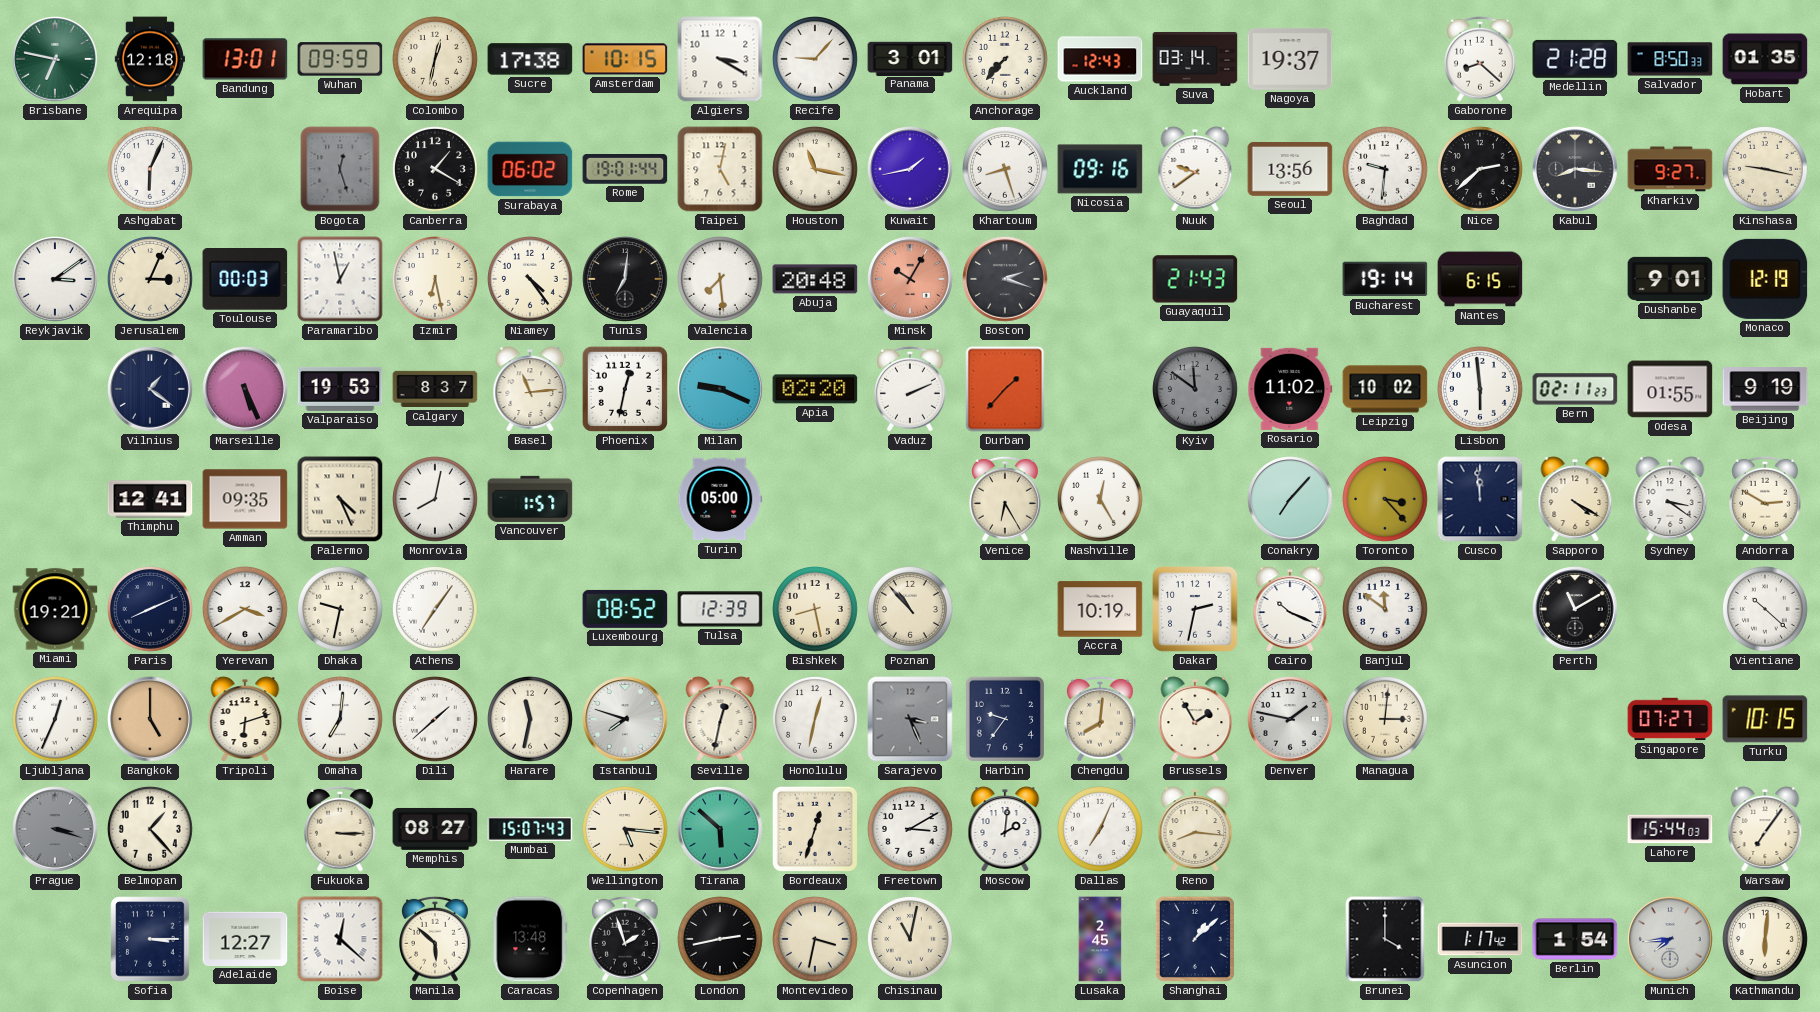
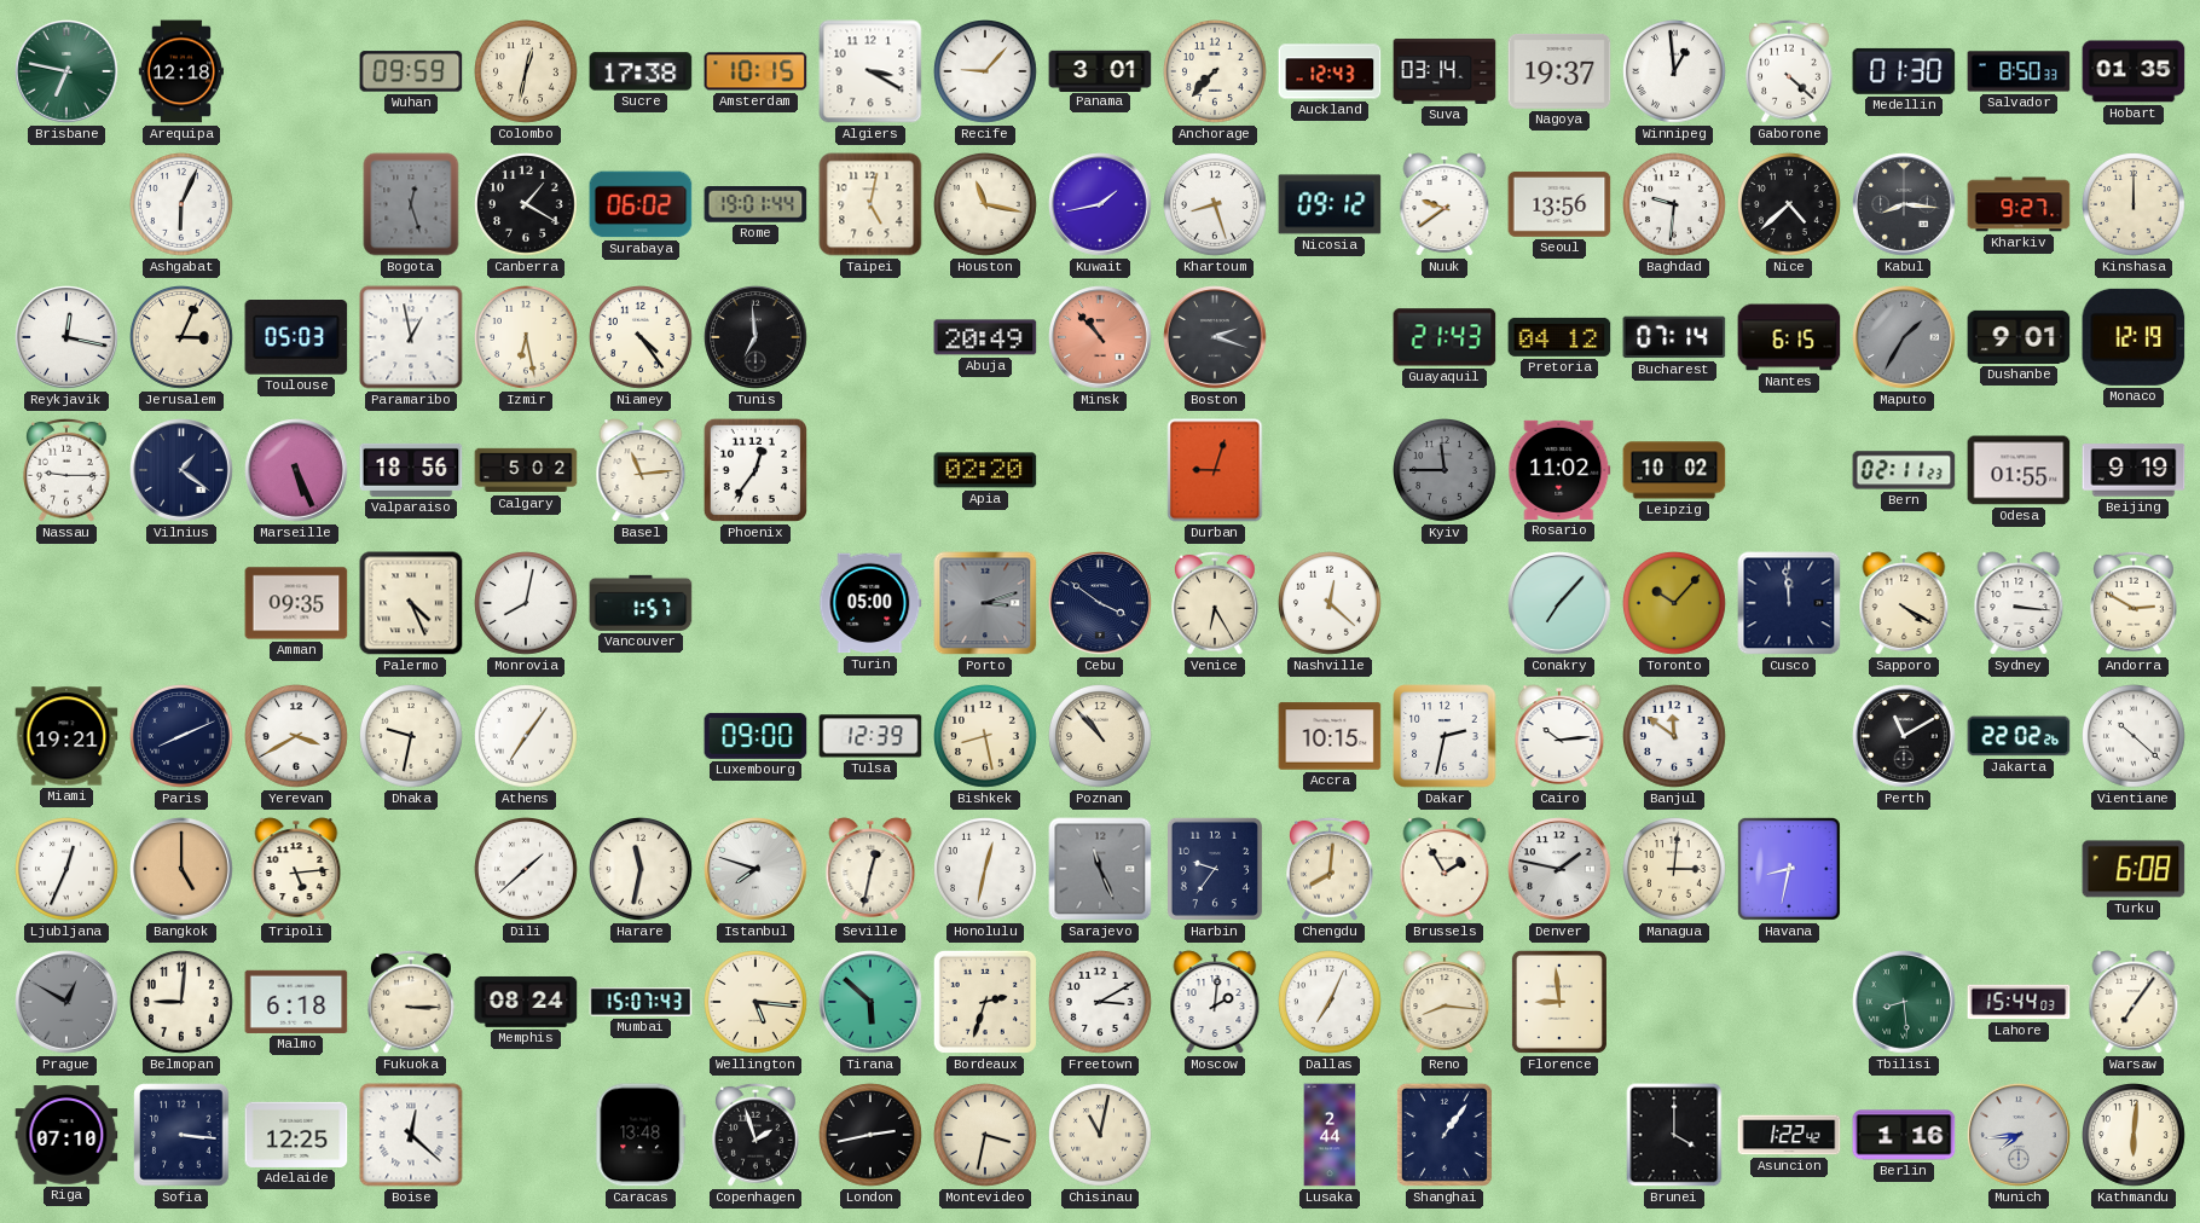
Bandung: 13:01 -> none (245, 59)
Winnipeg: none -> 12:59 (1675, 73)
Gaborone: 8:22 -> 4:22 (1790, 71)
Medellin: 21:28 -> 01:30 (1904, 71)
Nicosia: 09:16 -> 09:12 (1330, 204)
Nice: 2:38 -> 4:38 (1790, 205)
Kinshasa: 9:17 -> 12:00 (2135, 205)
Reykjavik: 3:09 -> 12:17 (66, 337)
Toulouse: 00:03 -> 05:03 (296, 338)
Tunis: 7:01 -> 6:59 (755, 337)
Valencia: 7:29 -> none (721, 280)
Abuja: 20:48 -> 20:49 (985, 337)
Minsk: 10:05 -> 10:53 (1100, 337)
Pretoria: none -> 04:12 (1559, 337)
Bucharest: 19:14 -> 07:14 (1674, 337)
Maputo: none -> 1:35 (1904, 337)
Nassau: none -> 9:15 (68, 470)
Valparaiso: 19:53 -> 18:56 (411, 470)
Calgary: 8:37 -> 5:02 (526, 470)
Phoenix: 12:32 -> 12:36 (755, 470)
Milan: 9:19 -> none (720, 389)
Vaduz: 2:11 -> none (911, 389)
Durban: 1:37 -> 9:03 (1215, 470)
Kyiv: 11:51 -> 11:45 (1446, 471)
Lisbon: 5:59 -> none (1481, 390)
Thimphu: 12:41 -> none (150, 499)
Porto: none -> 3:12 (985, 603)
Cebu: none -> 3:51 (1100, 603)
Nashville: 12:25 -> 12:22 (1331, 604)
Toronto: 3:23 -> 10:07 (1675, 604)
Sydney: 3:21 -> 3:16 (2019, 603)
Luxembourg: 08:52 -> 09:00 (755, 736)
Accra: 10:19 -> 10:15 (1330, 736)
Cairo: 10:19 -> 10:14 (1559, 736)
Jakarta: none -> 22:02 (2019, 736)
Tripoli: 6:12 -> 5:14 (296, 869)
Omaha: 7:01 -> none (341, 720)
Sarajevo: 3:26 -> 11:26 (1100, 869)
Havana: none -> 8:32 (1789, 869)
Singapore: 07:27 -> none (1670, 719)
Turku: 10:15 -> 6:08 (2134, 869)
Prague: 3:18 -> 12:50 (66, 1002)
Belmopan: 1:23 -> 9:01 (183, 1003)
Malmo: none -> 6:18 (296, 1002)
Memphis: 08:27 -> 08:24 (526, 1002)
Bordeaux: 12:33 -> 2:33 (985, 1002)
Florence: none -> 8:59 (1559, 1002)
Tbilisi: none -> 8:29 (1904, 1002)
Riga: none -> 07:10 (66, 1135)
Sofia: 3:15 -> 3:16 (181, 1135)
Adelaide: 12:27 -> 12:25 (296, 1135)
Manila: 5:52 -> none (436, 939)
Lusaka: 2:45 -> 2:44 (1330, 1135)
Shanghai: 1:08 -> 1:06 (1445, 1135)
Asuncion: 1:17 -> 1:22 (1789, 1135)
Berlin: 1:54 -> 1:16 (1904, 1135)
